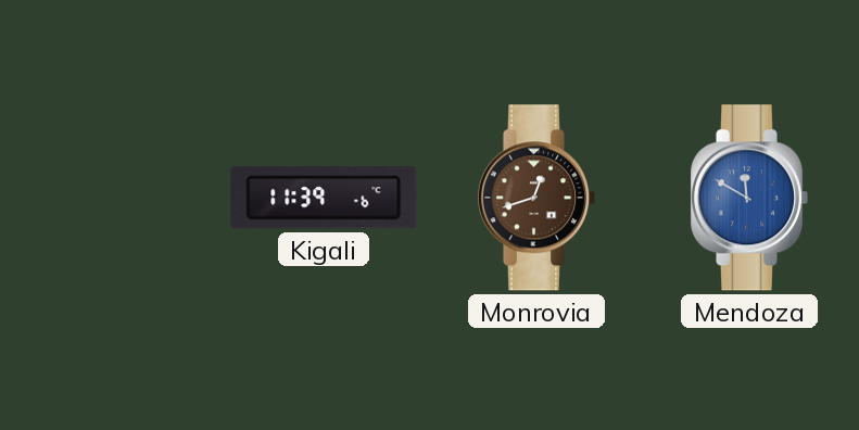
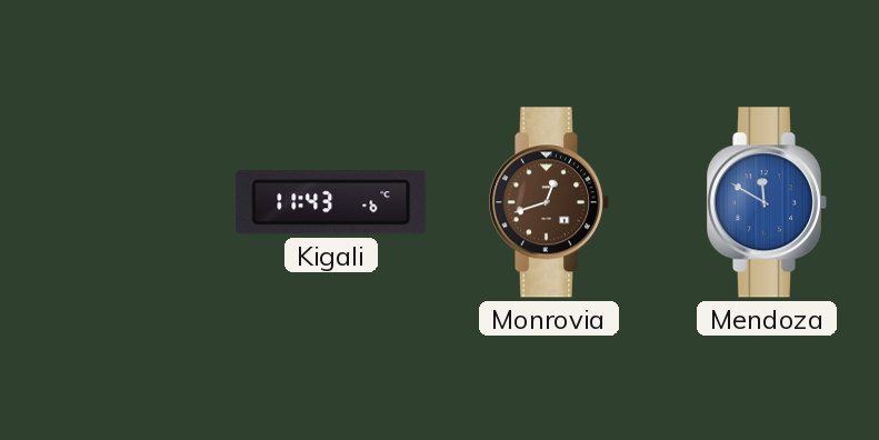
Kigali: 11:39 -> 11:43 (331, 202)
